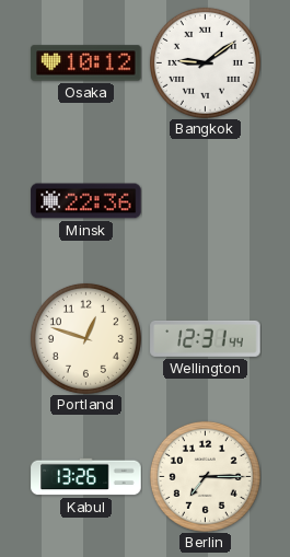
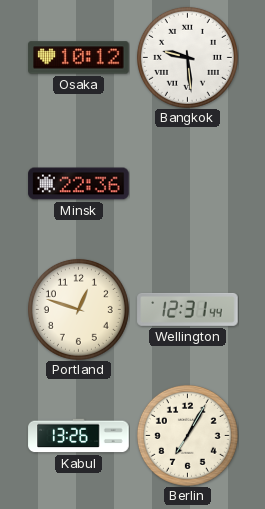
Bangkok: 9:09 -> 9:29 (187, 57)
Berlin: 7:15 -> 7:05 (187, 435)
